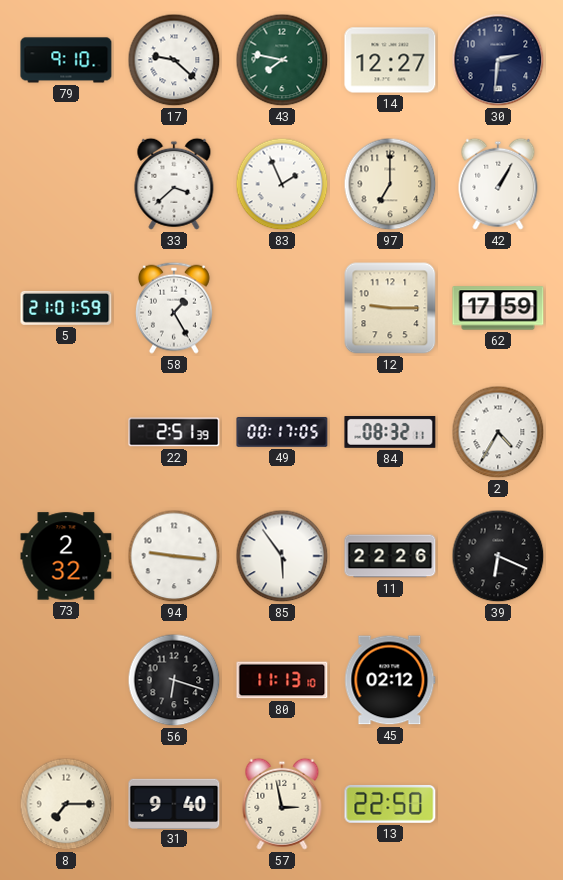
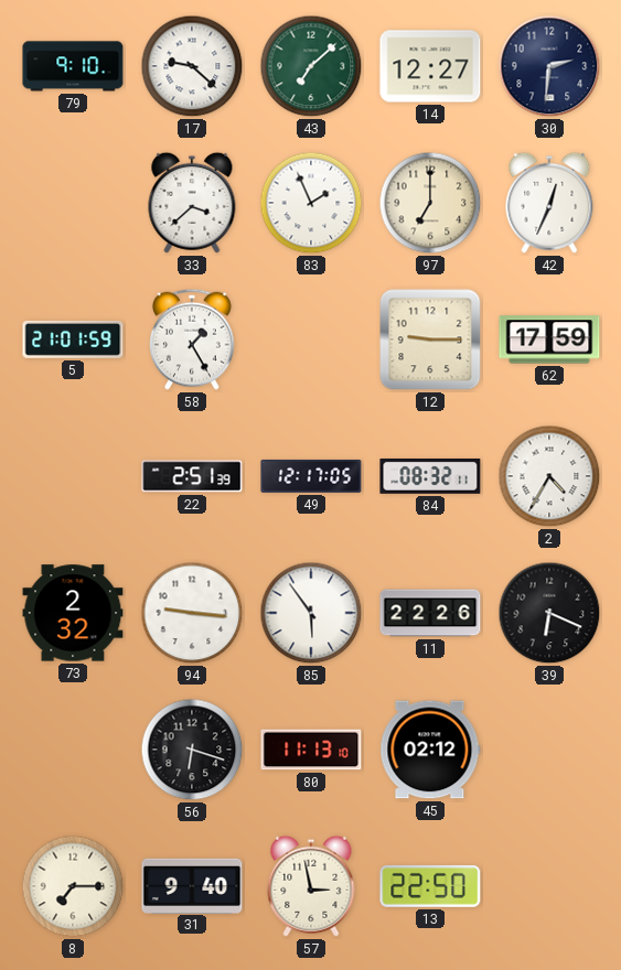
43: 7:47 -> 7:08 (311, 66)
42: 1:05 -> 12:34 (549, 203)
49: 00:17 -> 12:17 (311, 476)
